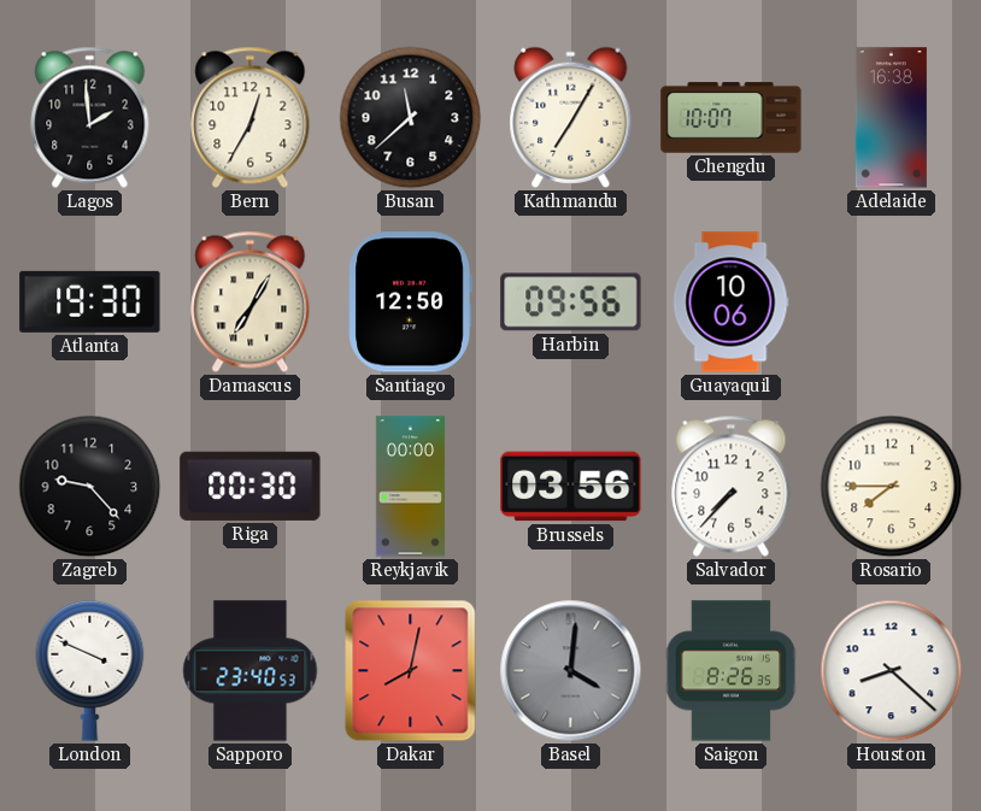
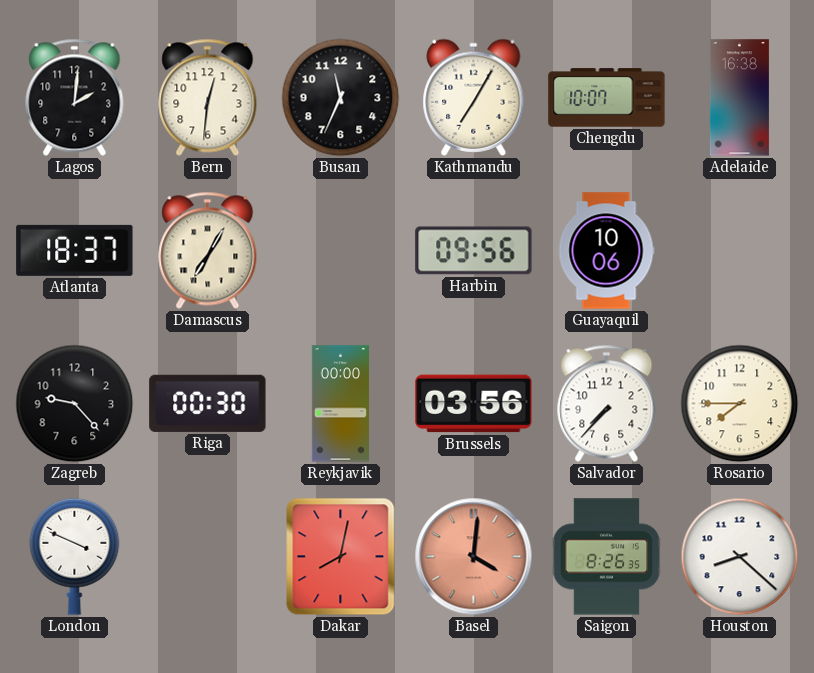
Lagos: 1:59 -> 2:01 (75, 97)
Bern: 12:35 -> 12:31 (208, 97)
Busan: 11:38 -> 11:34 (341, 98)
Atlanta: 19:30 -> 18:37 (75, 250)
Santiago: 12:50 -> none (410, 302)
Sapporo: 23:40 -> none (251, 671)
Basel dial: grey -> salmon (474, 557)
